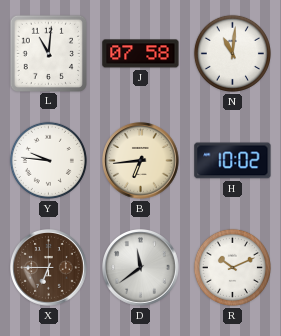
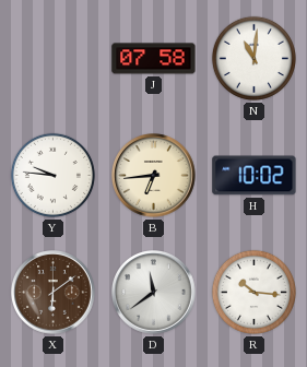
L: 11:01 -> none (48, 53)
X: 6:45 -> 6:09 (54, 293)
R: 10:11 -> 10:16 (253, 292)
